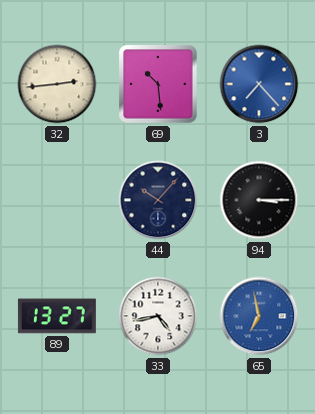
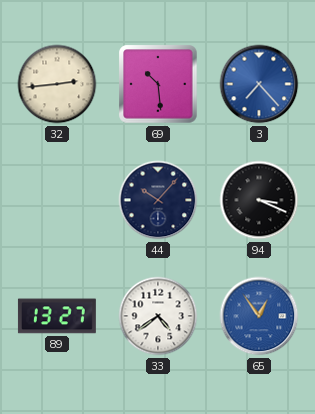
94: 3:15 -> 3:19 (259, 200)
33: 4:43 -> 4:39 (158, 316)
65: 6:58 -> 12:54 (259, 316)
